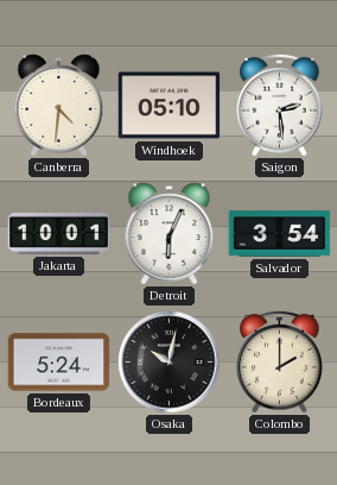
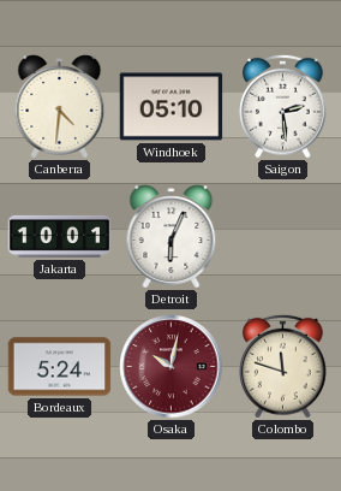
Salvador: 3:54 -> none (280, 234)
Osaka dial: black -> burgundy (172, 367)
Colombo: 2:00 -> 11:48 (283, 366)
